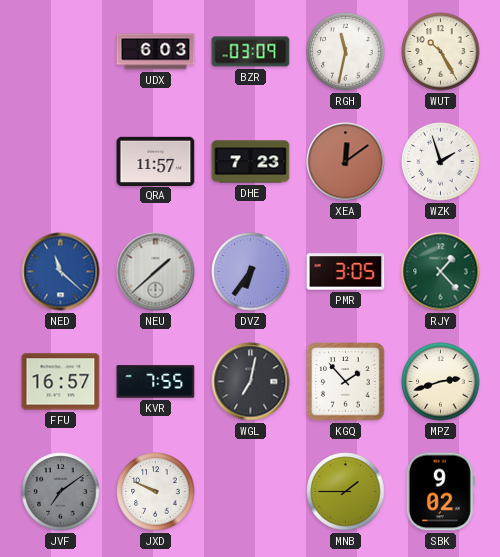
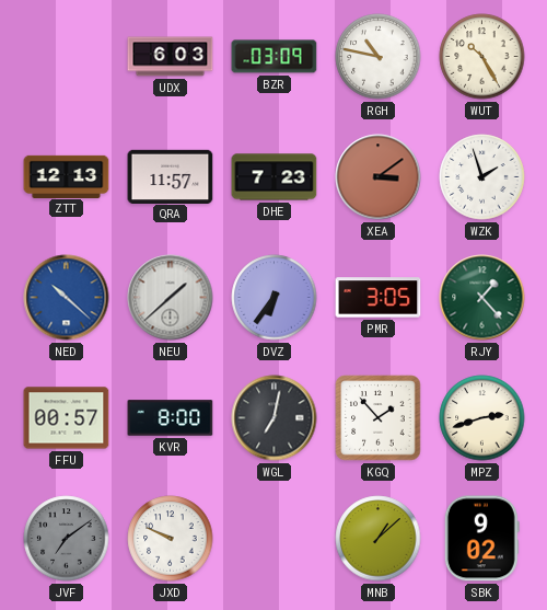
RGH: 11:32 -> 10:47 (379, 57)
ZTT: none -> 12:13 (67, 176)
XEA: 12:09 -> 3:09 (379, 177)
NED: 11:22 -> 10:22 (67, 298)
FFU: 16:57 -> 00:57 (67, 418)
KVR: 7:55 -> 8:00 (171, 418)
MNB: 1:45 -> 1:08 (379, 539)
